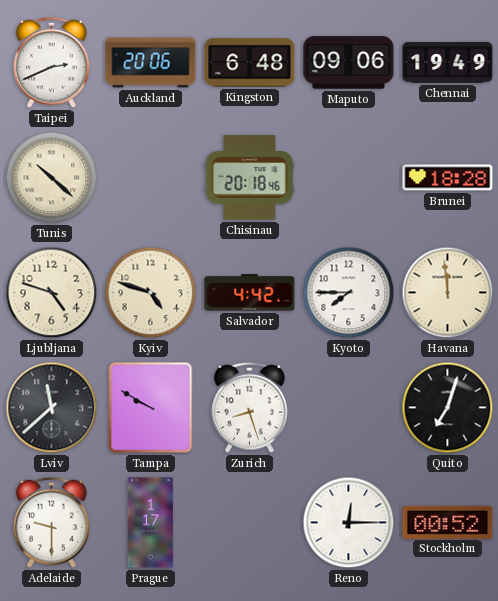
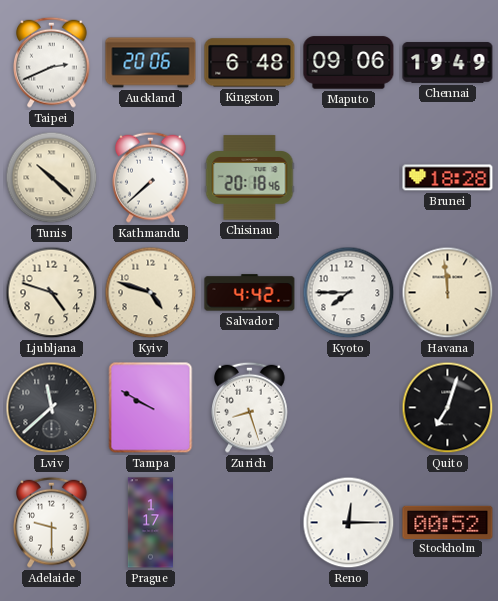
Kathmandu: none -> 7:38 (151, 177)
